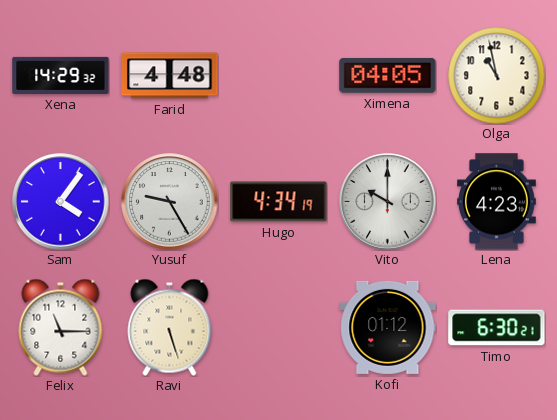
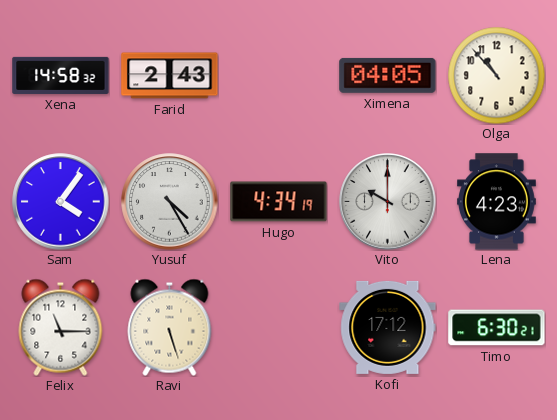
Xena: 14:29 -> 14:58 (61, 75)
Farid: 4:48 -> 2:43 (170, 76)
Olga: 10:58 -> 10:53 (496, 75)
Yusuf: 9:25 -> 4:25 (170, 202)
Kofi: 01:12 -> 17:12 (388, 327)
